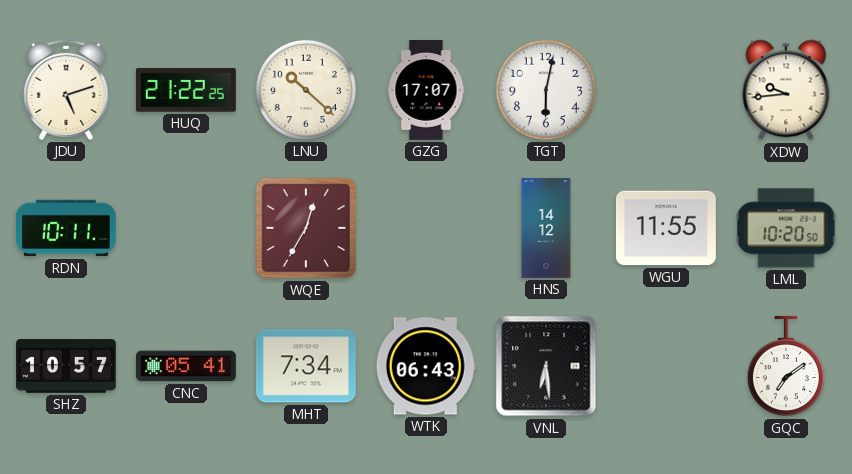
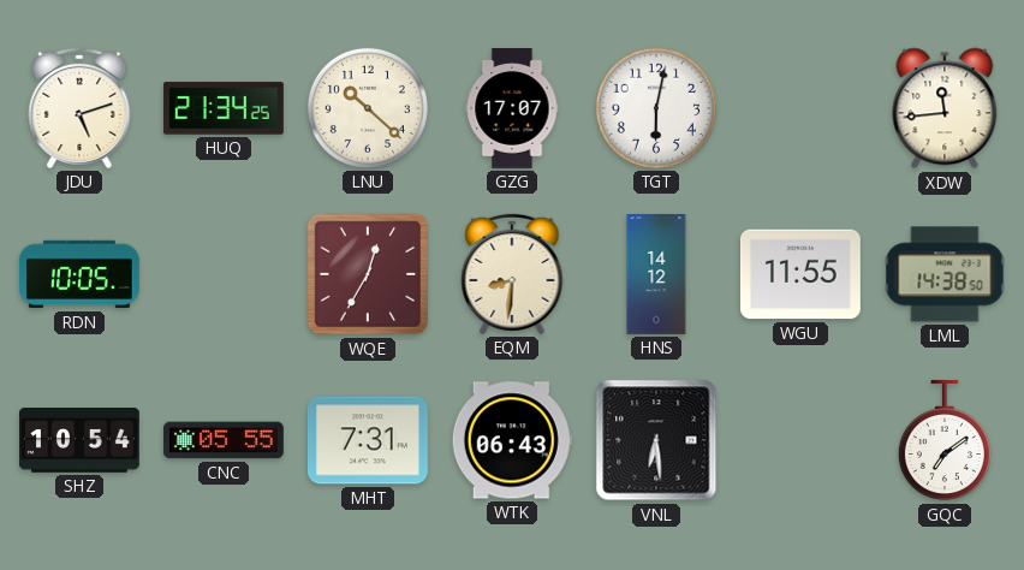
HUQ: 21:22 -> 21:34 (224, 108)
XDW: 9:44 -> 11:44 (945, 108)
RDN: 10:11 -> 10:05 (79, 274)
EQM: none -> 8:31 (512, 274)
LML: 10:20 -> 14:38 (945, 274)
SHZ: 10:57 -> 10:54 (81, 440)
CNC: 05:41 -> 05:55 (224, 440)
MHT: 7:34 -> 7:31 (368, 440)
